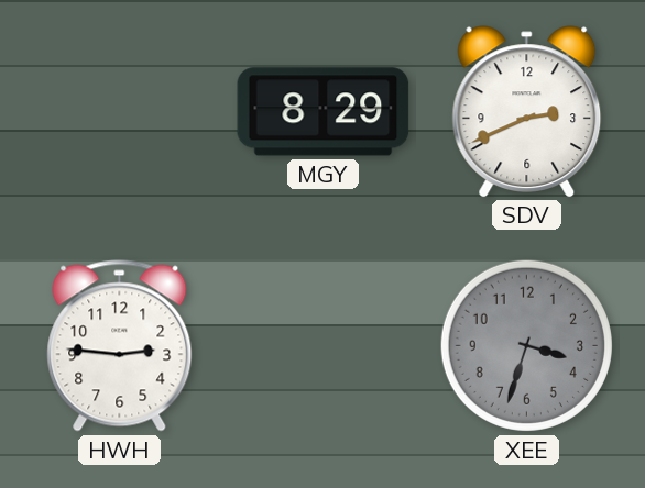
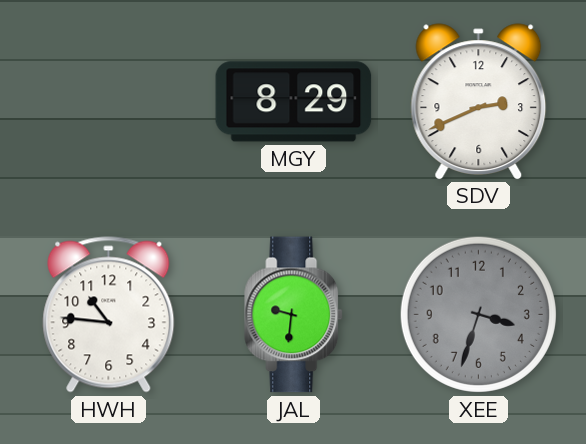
HWH: 2:46 -> 10:46 (109, 315)
JAL: none -> 9:31 (294, 315)
